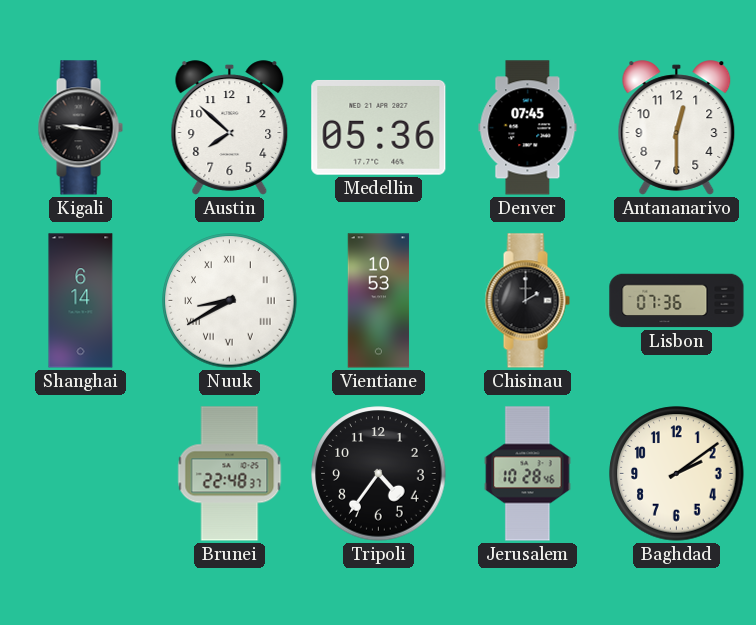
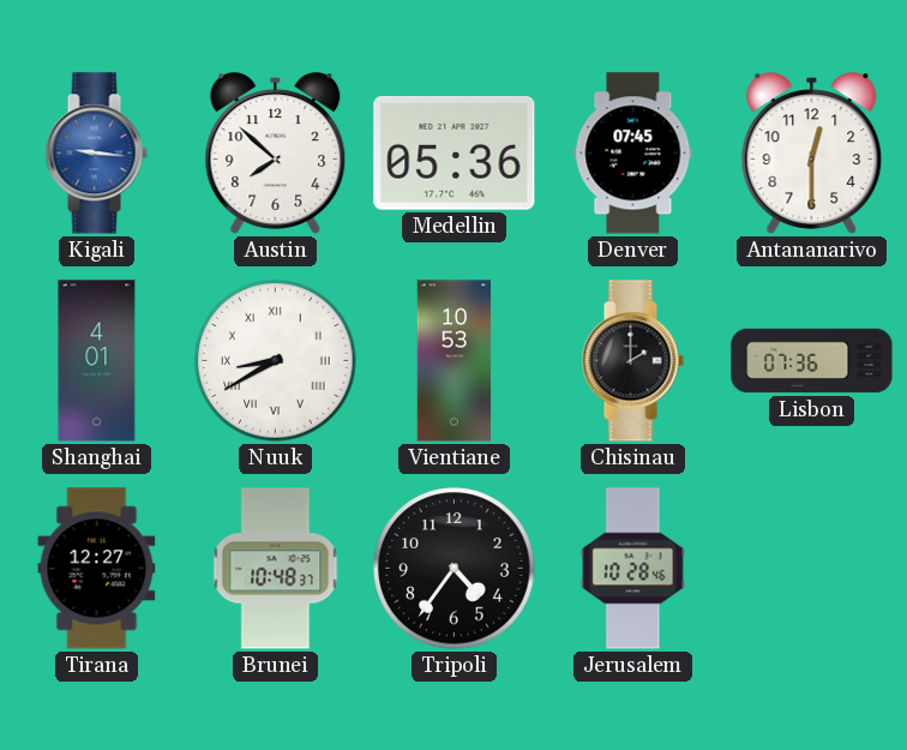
Kigali dial: black -> blue (96, 154)
Shanghai: 6:14 -> 4:01 (97, 361)
Tirana: none -> 12:27 (97, 569)
Brunei: 22:48 -> 10:48 (276, 569)
Baghdad: 2:09 -> none (677, 474)
